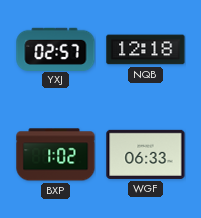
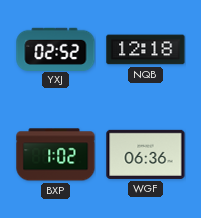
YXJ: 02:57 -> 02:52 (56, 49)
WGF: 06:33 -> 06:36 (146, 154)
